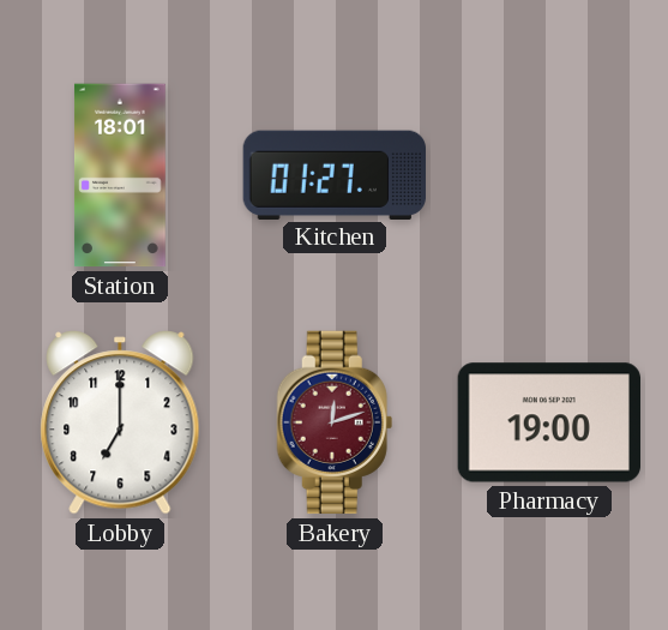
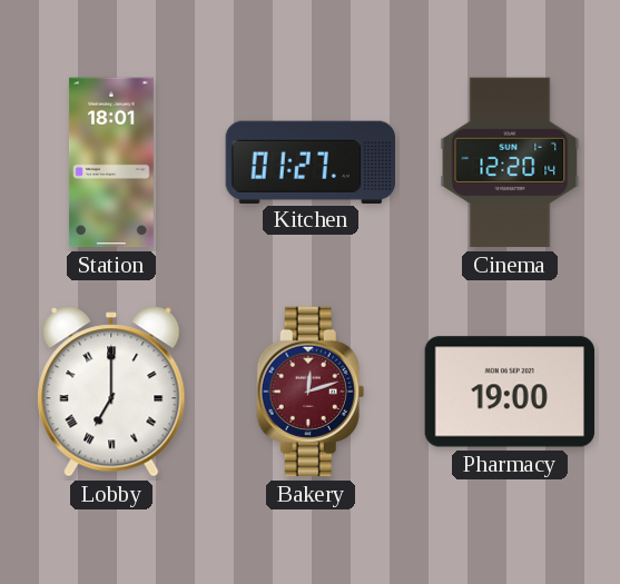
Cinema: none -> 12:20 (510, 162)
Lobby numerals: Arabic -> Roman (111, 392)
